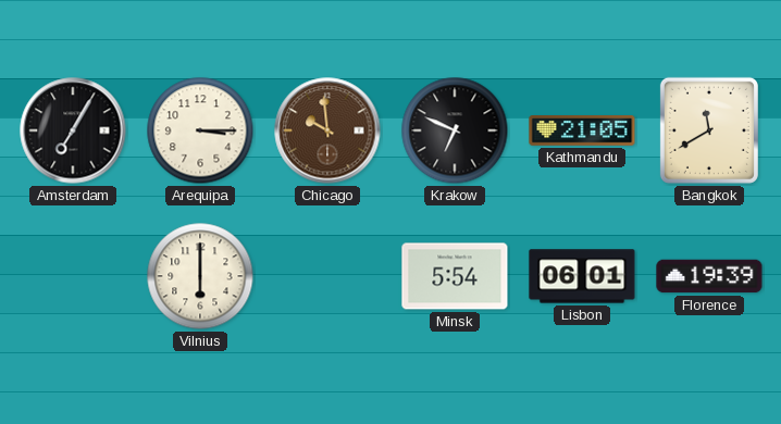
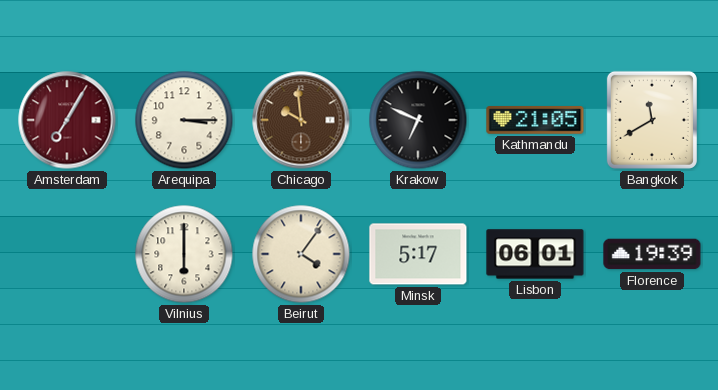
Amsterdam dial: black -> burgundy (67, 120)
Beirut: none -> 4:06 (301, 254)
Minsk: 5:54 -> 5:17 (418, 254)
